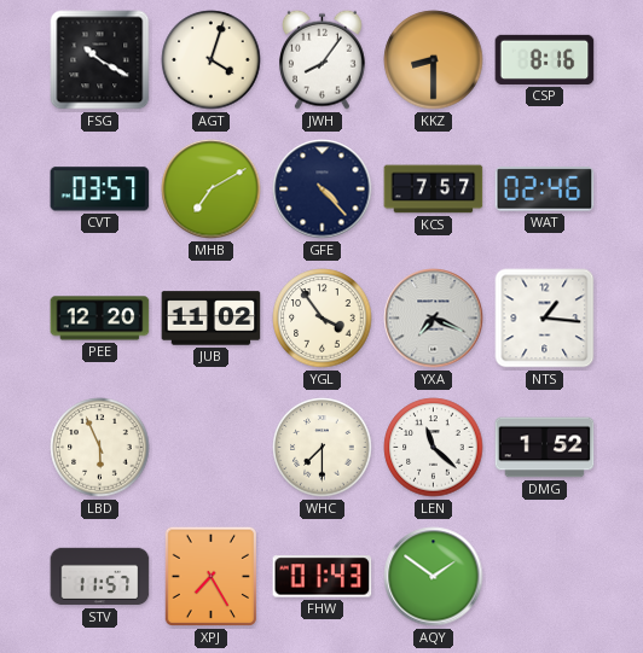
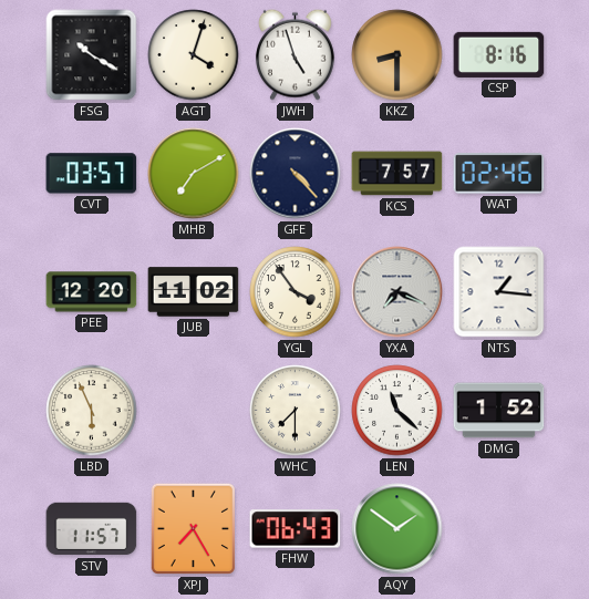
JWH: 8:06 -> 4:57 (296, 54)
FHW: 01:43 -> 06:43 (296, 529)
